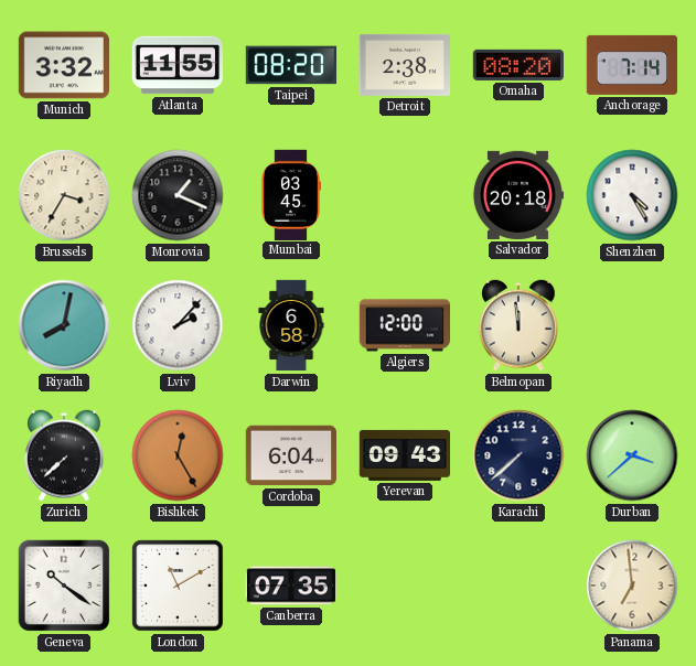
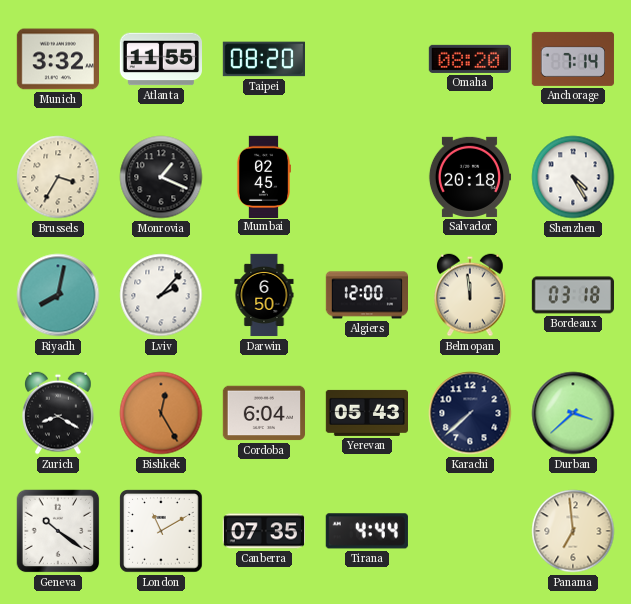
Detroit: 2:38 -> none (404, 65)
Mumbai: 03:45 -> 02:45 (263, 176)
Darwin: 6:58 -> 6:50 (264, 295)
Bordeaux: none -> 03:18 (572, 295)
Zurich: 7:38 -> 8:20 (58, 413)
Yerevan: 09:43 -> 05:43 (366, 413)
Tirana: none -> 4:44 (367, 531)
